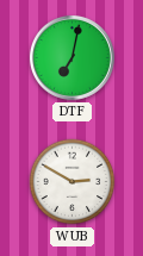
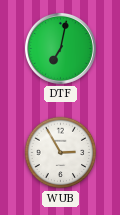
WUB: 2:50 -> 2:55 (61, 153)
